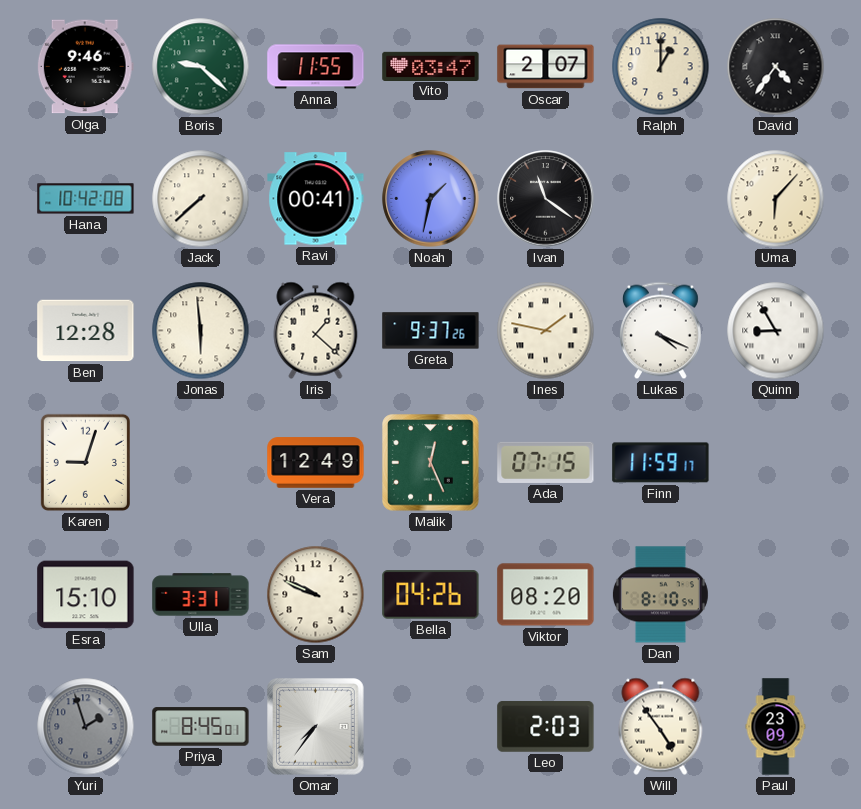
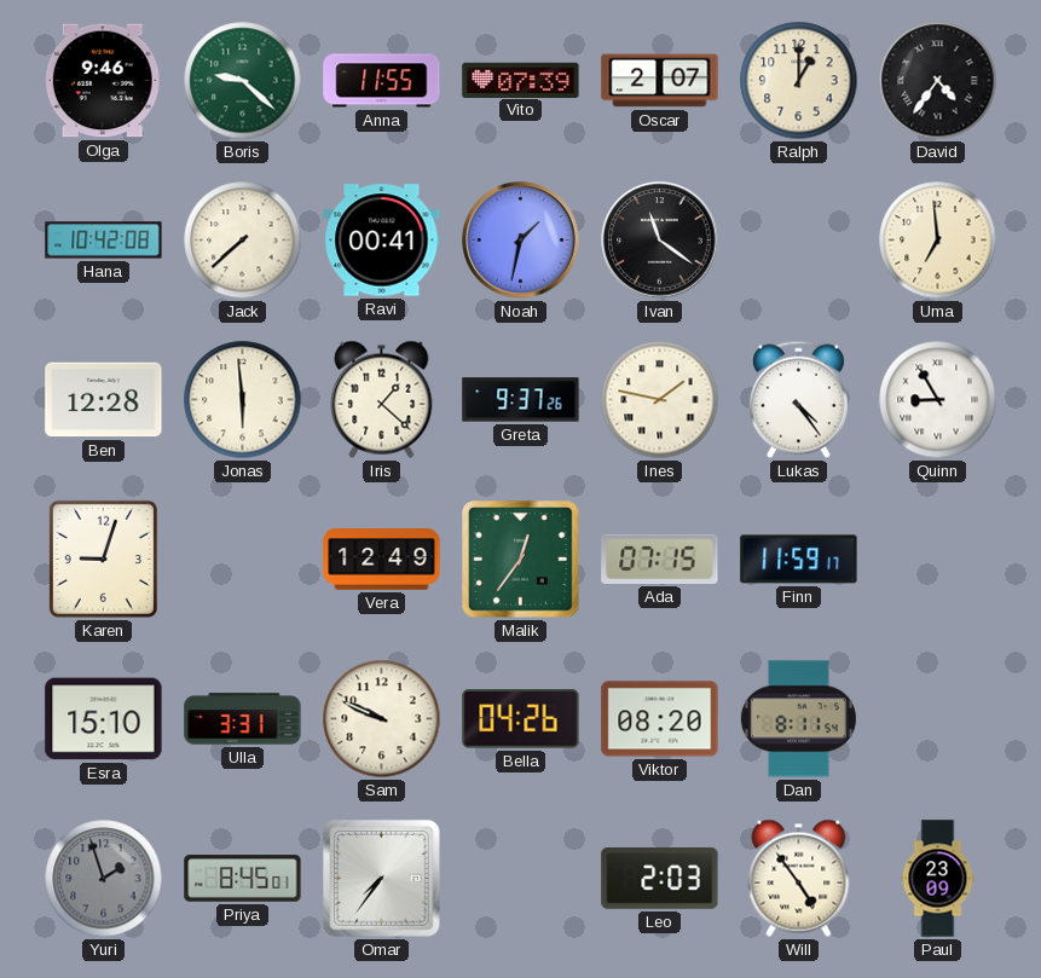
Vito: 03:47 -> 07:39 (521, 80)
Uma: 6:07 -> 6:59 (938, 241)
Lukas: 4:19 -> 4:24 (798, 400)
Malik: 12:26 -> 12:36 (521, 560)
Dan: 8:10 -> 8:11 (798, 719)
